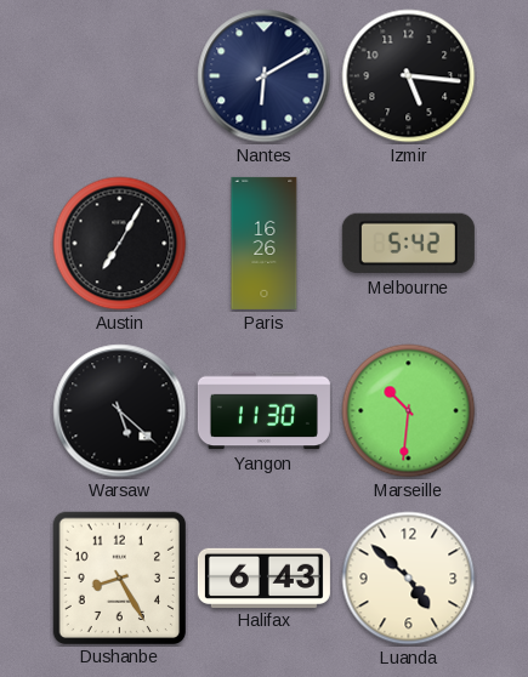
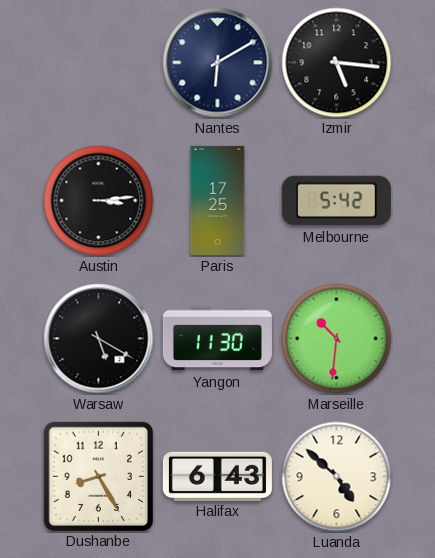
Austin: 7:05 -> 3:14 (99, 201)
Paris: 16:26 -> 17:25 (218, 200)
Warsaw: 5:22 -> 5:20 (99, 339)
